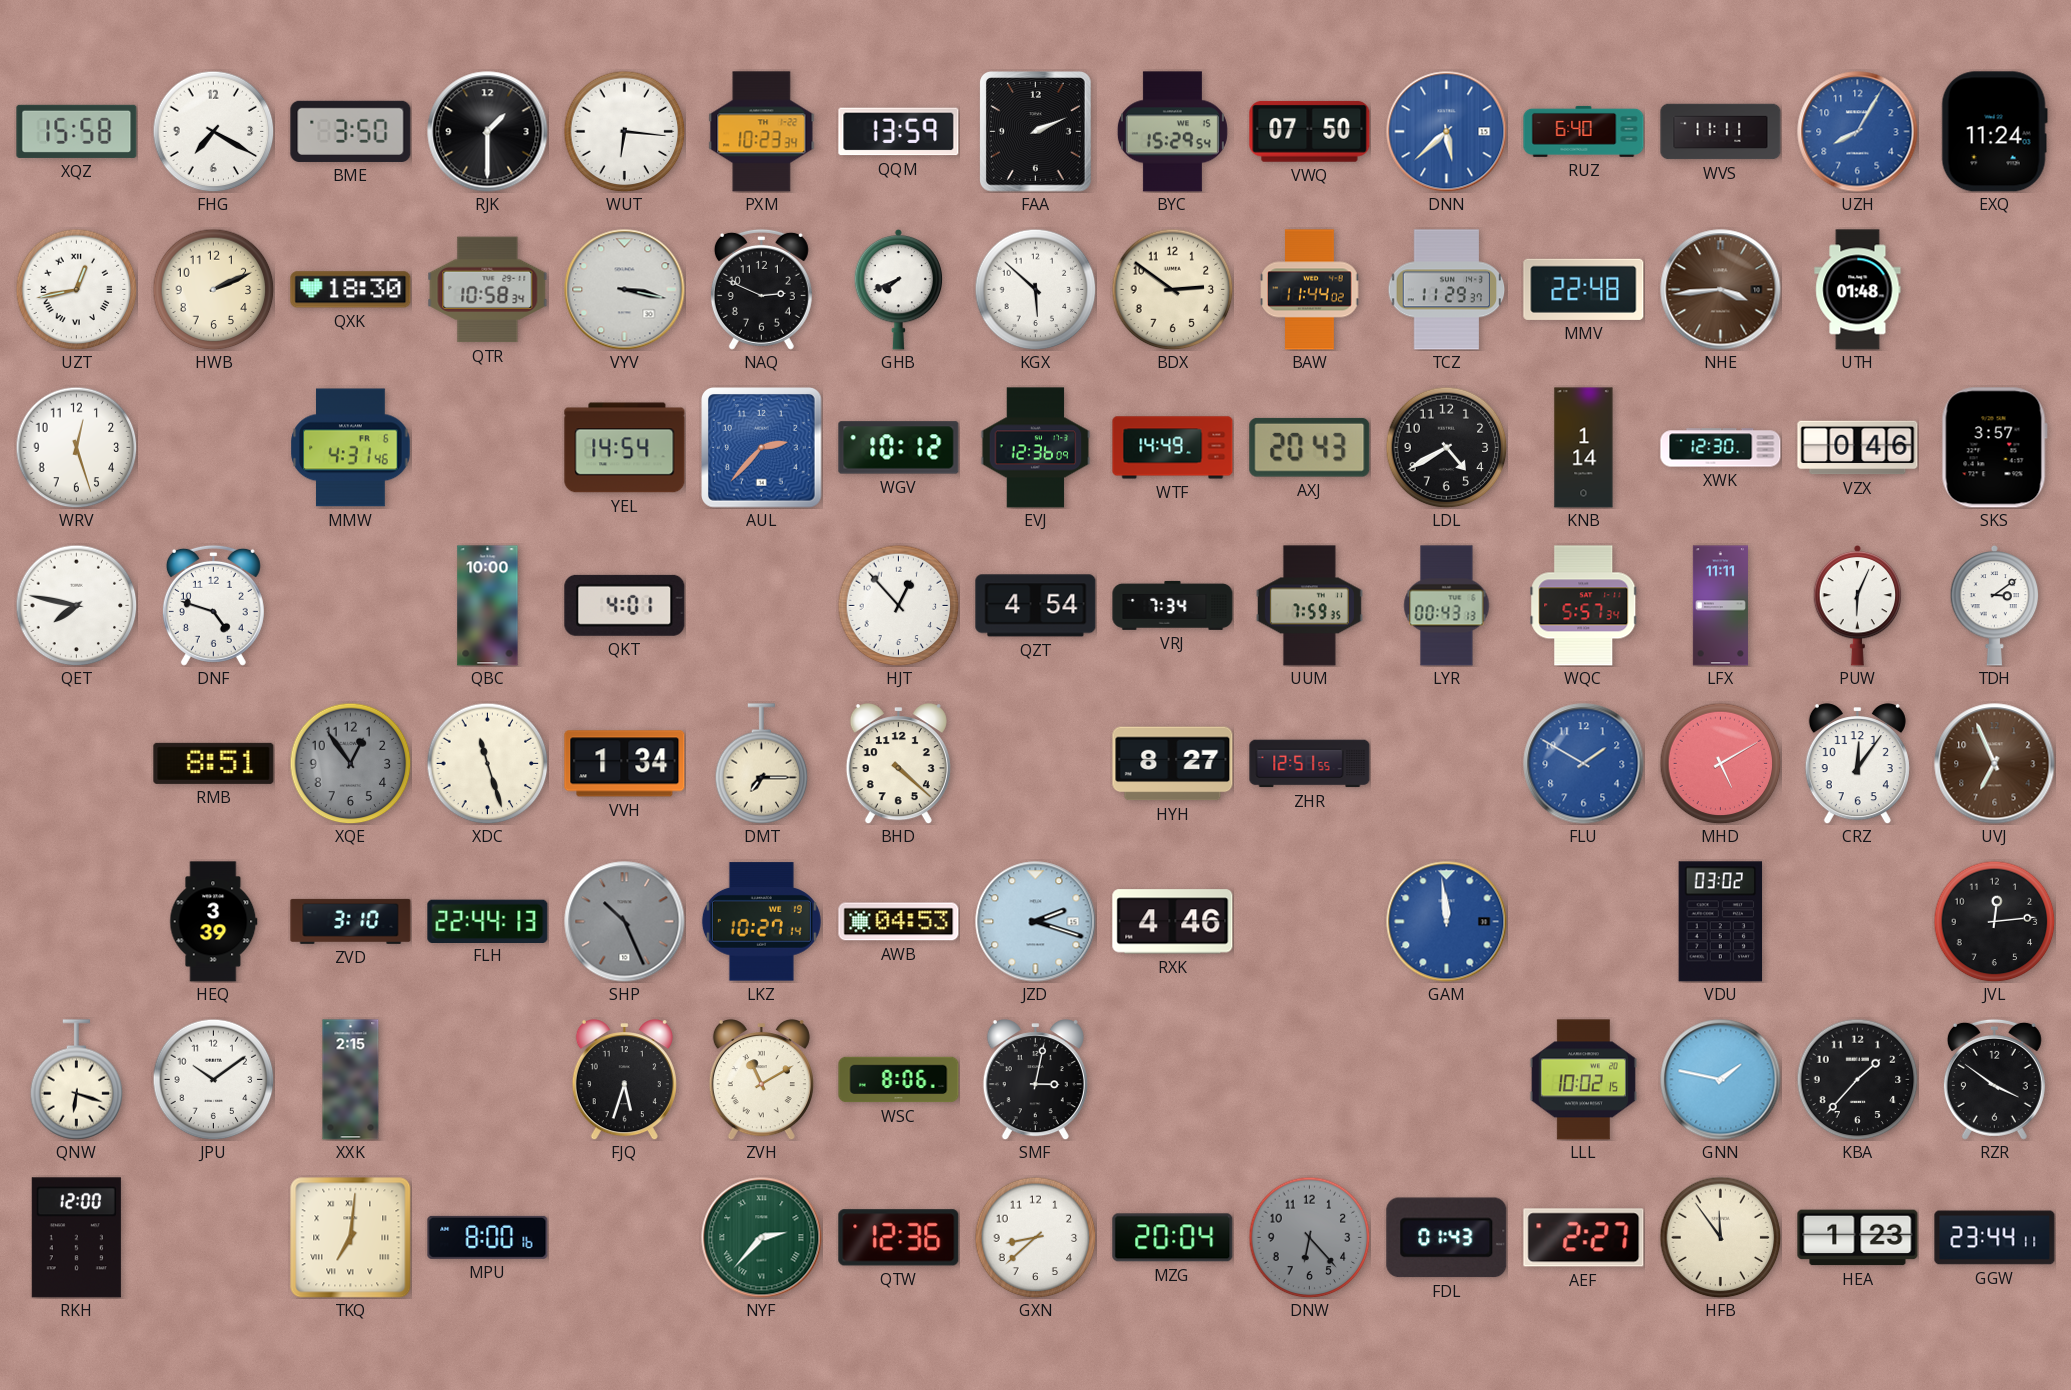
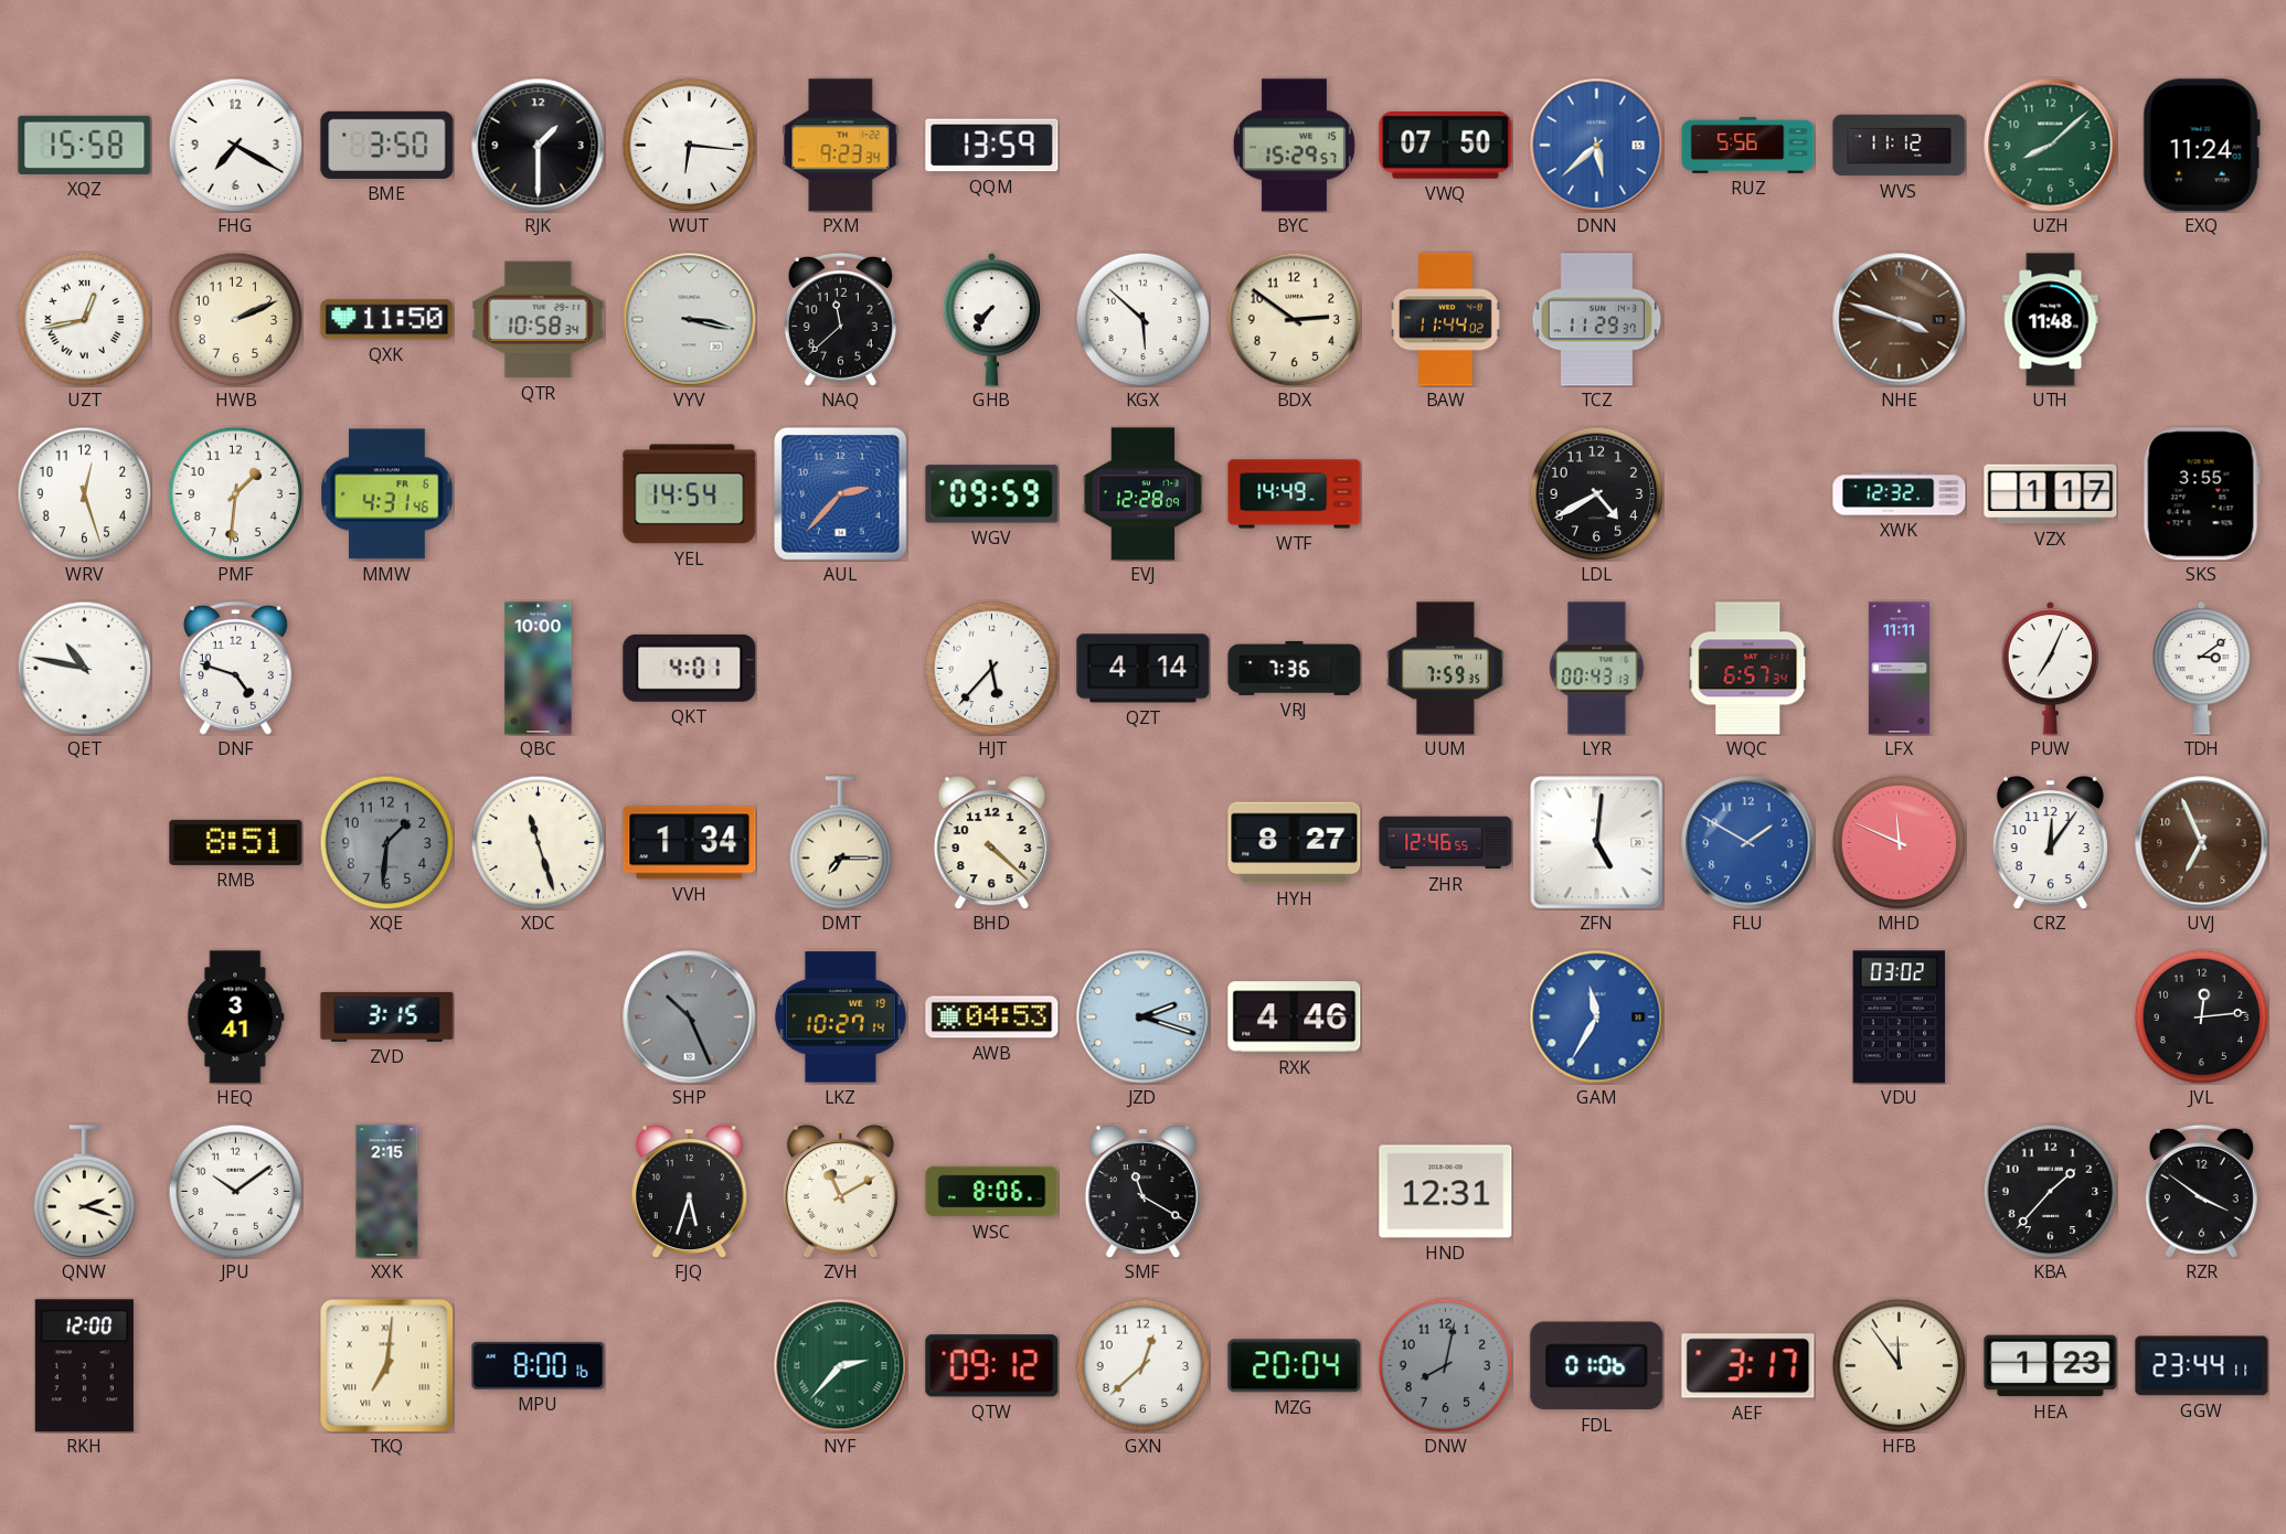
PXM: 10:23 -> 9:23 (841, 146)
FAA: 2:11 -> none (1036, 132)
BYC: 15:29:54 -> 15:29:57 (1294, 146)
RUZ: 6:40 -> 5:56 (1748, 145)
WVS: 11:11 -> 11:12 (1900, 146)
UZH: 8:05 -> 8:08 (2051, 146)
UZH dial: blue -> green (2051, 146)
QXK: 18:30 -> 11:50 (387, 320)
NAQ: 2:49 -> 11:38 (840, 319)
GHB: 7:41 -> 7:36 (992, 319)
MMV: 22:48 -> none (1584, 289)
NHE: 3:44 -> 3:48 (1900, 320)
UTH: 01:48 -> 11:48 (2051, 320)
PMF: none -> 1:31 (235, 493)
WGV: 10:12 -> 09:59 (992, 494)
EVJ: 12:36 -> 12:28 (1144, 494)
AXJ: 20:43 -> none (1310, 447)
KNB: 1:14 -> none (1584, 448)
XWK: 12:30 -> 12:32 (1900, 494)
VZX: 0:46 -> 1:17 (2051, 494)
SKS: 3:57 -> 3:55 (2201, 494)
QET: 7:47 -> 10:47 (84, 668)
HJT: 12:53 -> 5:37 (991, 668)
QZT: 4:54 -> 4:14 (1144, 669)
VRJ: 7:34 -> 7:36 (1295, 668)
WQC: 5:57 -> 6:57 (1748, 669)
PUW: 6:04 -> 7:04 (2051, 668)
XQE: 12:54 -> 1:31 (386, 842)
ZHR: 12:51 -> 12:46 (1446, 843)
ZFN: none -> 5:01 (1597, 843)
MHD: 5:10 -> 11:49 (1899, 842)
HEQ: 3:39 -> 3:41 (236, 1018)
ZVD: 3:10 -> 3:15 (387, 1016)
FLH: 22:44 -> none (488, 921)
GAM: 11:59 -> 11:35 (1597, 1018)
QNW: 6:18 -> 2:18 (85, 1192)
SMF: 3:02 -> 11:20 (1142, 1192)
HND: none -> 12:31 (1446, 1192)
LLL: 10:02 -> none (1583, 1080)
GNN: 1:47 -> none (1721, 1080)
QTW: 12:36 -> 09:12 (992, 1366)
GXN: 8:38 -> 12:38 (1142, 1365)
DNW: 6:23 -> 8:02 (1445, 1365)
FDL: 01:43 -> 01:06 (1597, 1366)
AEF: 2:27 -> 3:17 (1748, 1366)
